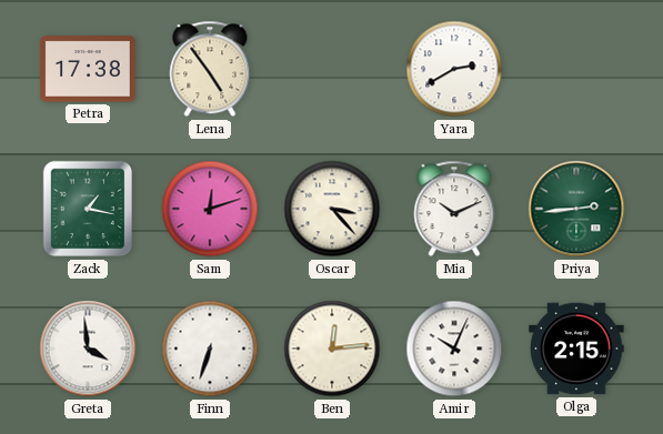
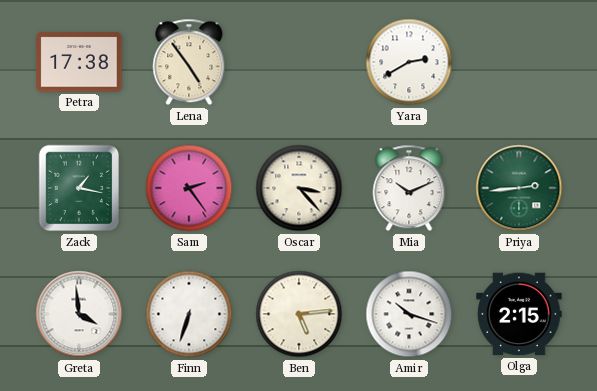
Sam: 12:12 -> 2:24 (189, 188)
Ben: 12:14 -> 5:14 (299, 314)
Amir: 10:04 -> 10:18 (409, 314)
